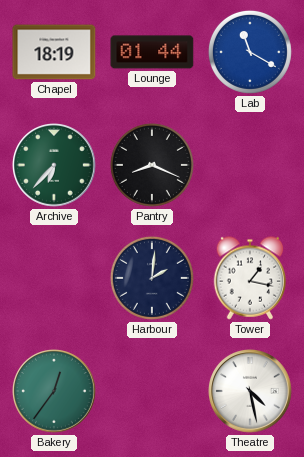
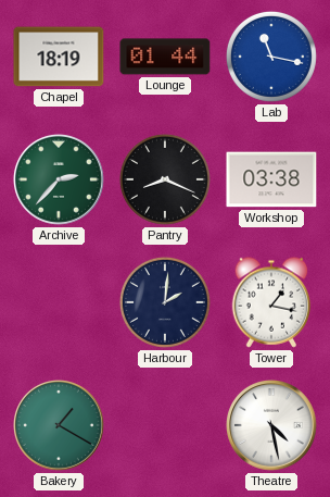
Lab: 11:20 -> 11:17 (271, 57)
Archive: 6:37 -> 2:37 (60, 181)
Workshop: none -> 03:38 (271, 179)
Bakery: 12:36 -> 1:20 (60, 426)
